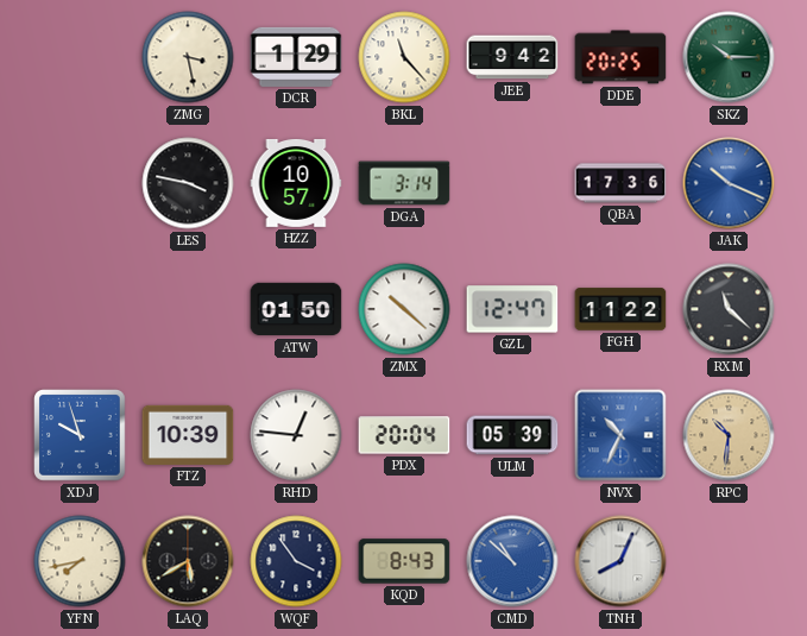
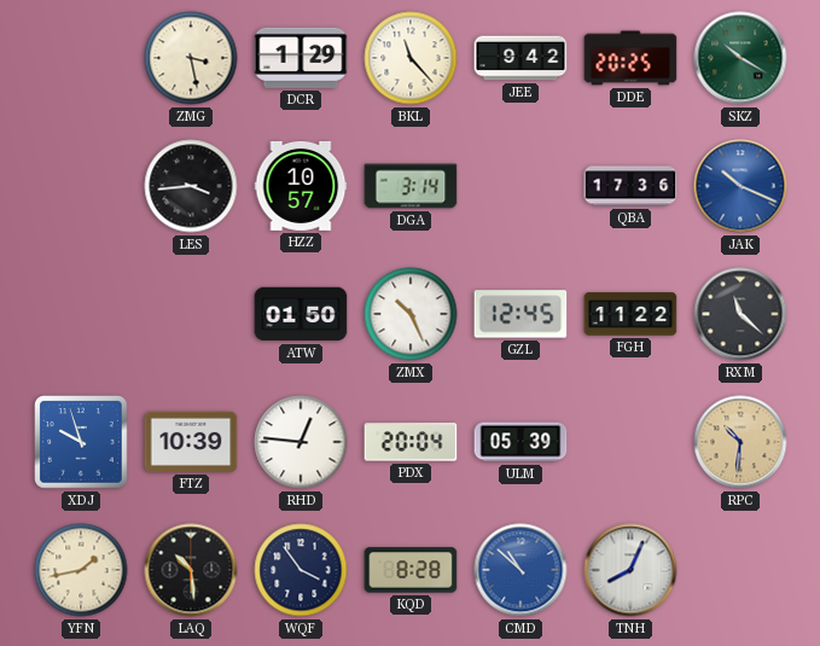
SKZ: 10:15 -> 10:20 (740, 58)
LES: 3:47 -> 3:44 (191, 186)
ZMX: 10:22 -> 10:26 (411, 314)
GZL: 12:47 -> 12:45 (521, 314)
NVX: 10:34 -> none (620, 435)
YFN: 7:43 -> 1:43 (81, 570)
LAQ: 5:40 -> 10:29 (191, 570)
KQD: 8:43 -> 8:28 (411, 570)
